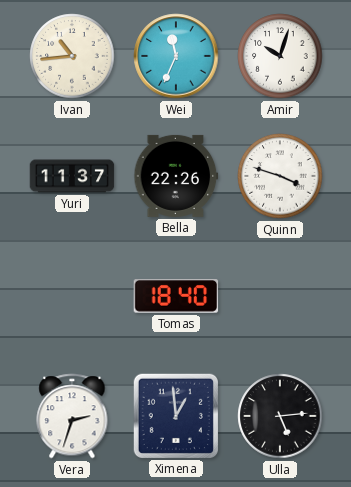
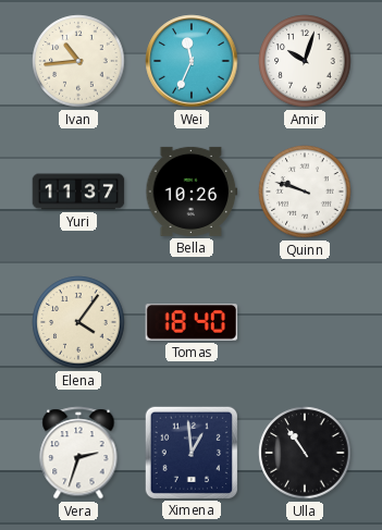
Bella: 22:26 -> 10:26 (192, 192)
Quinn: 3:48 -> 9:48 (305, 192)
Elena: none -> 4:06 (78, 322)
Ulla: 5:14 -> 10:54 (305, 453)
